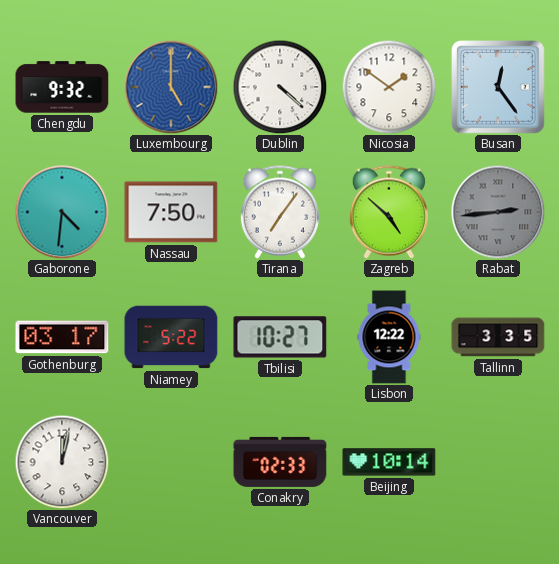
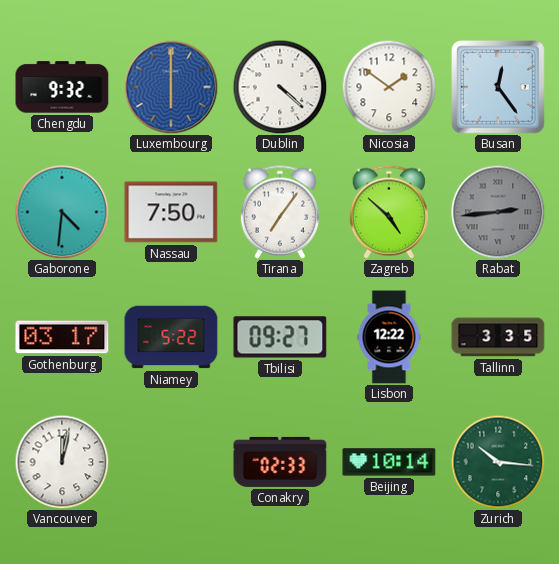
Luxembourg: 5:00 -> 6:00 (171, 87)
Tbilisi: 10:27 -> 09:27 (280, 337)
Zurich: none -> 10:16 (498, 462)
